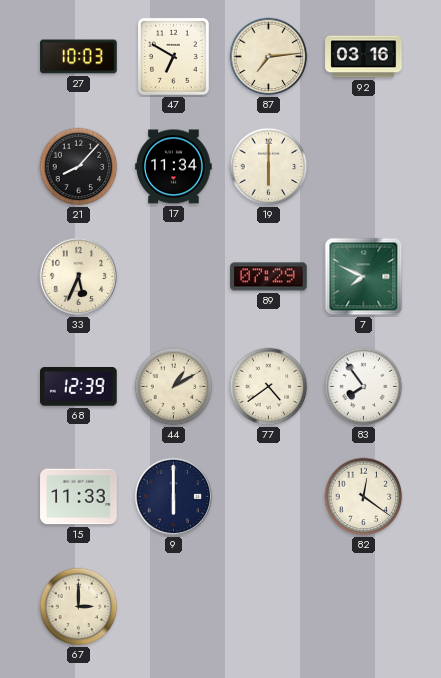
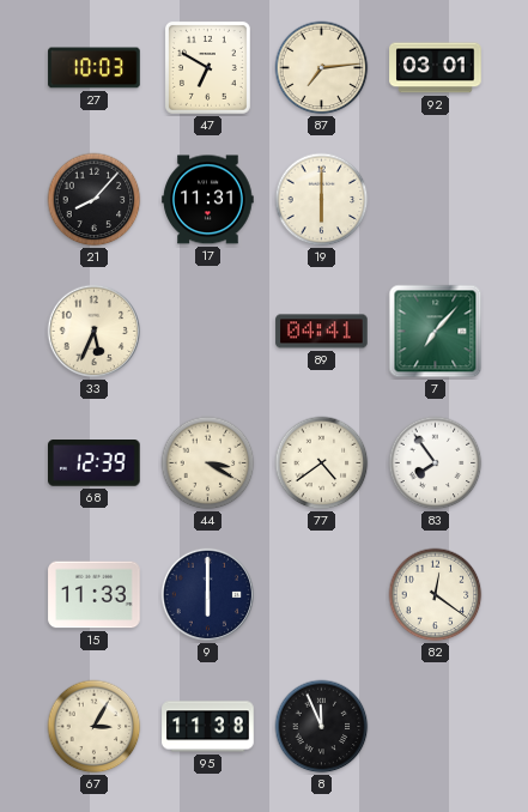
92: 03:16 -> 03:01 (436, 68)
17: 11:34 -> 11:31 (208, 200)
89: 07:29 -> 04:41 (322, 332)
7: 7:49 -> 7:07 (436, 332)
44: 1:10 -> 3:20 (208, 463)
67: 3:00 -> 3:05 (95, 727)
95: none -> 11:38 (208, 727)
8: none -> 11:56 (322, 727)
